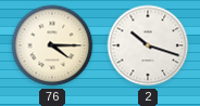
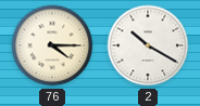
2: 10:18 -> 10:20 (148, 45)
